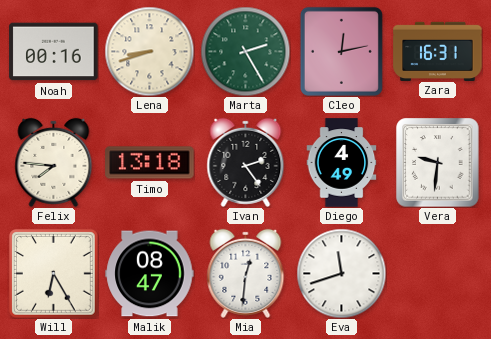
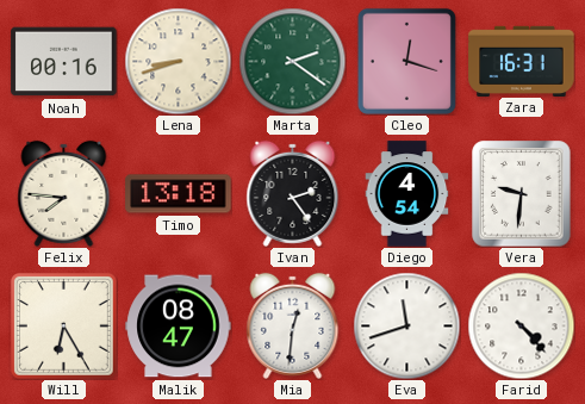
Marta: 2:25 -> 2:21 (292, 61)
Cleo: 12:13 -> 12:18 (406, 61)
Diego: 4:49 -> 4:54 (407, 194)
Farid: none -> 4:23 (521, 325)
